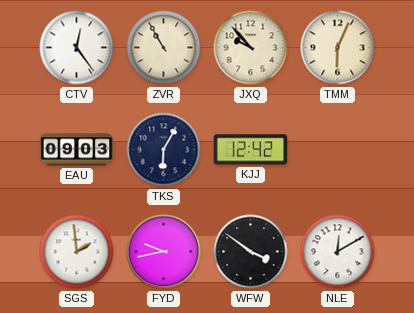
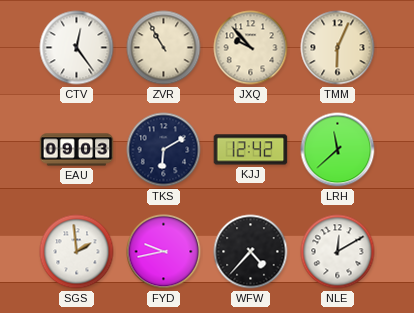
TKS: 6:05 -> 6:10 (164, 150)
LRH: none -> 11:38 (338, 150)
WFW: 3:51 -> 4:37 (251, 252)
